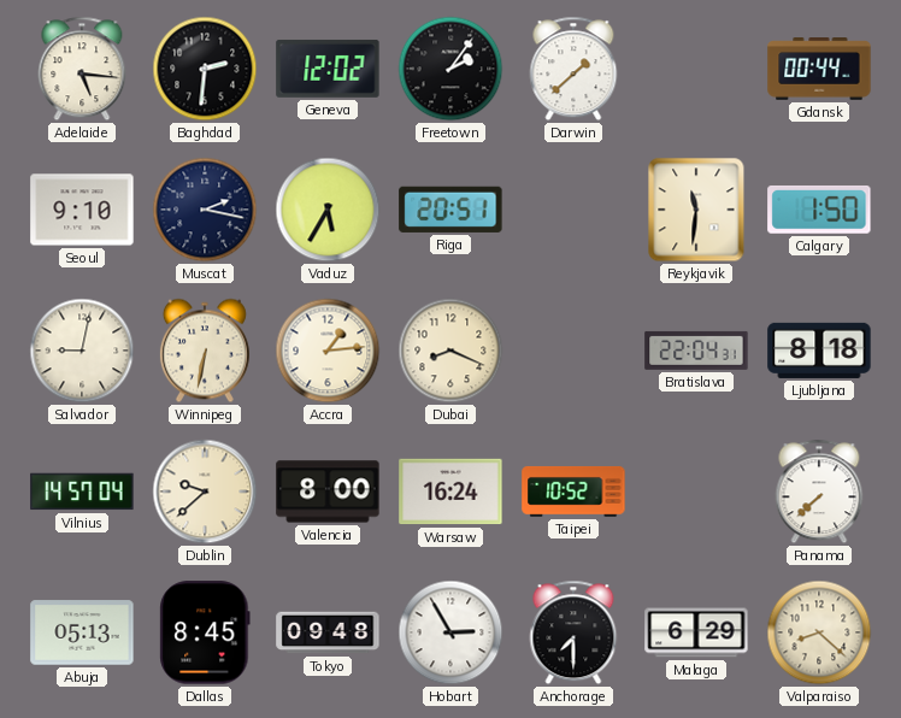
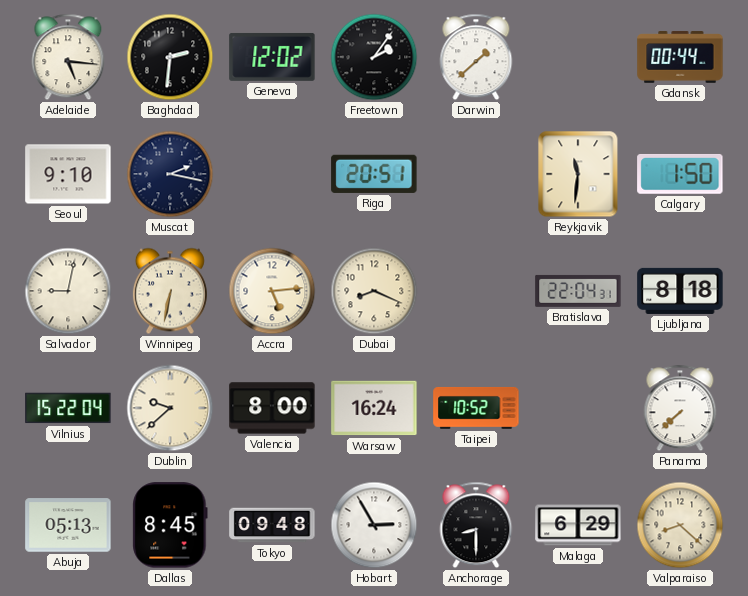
Vaduz: 5:35 -> none (328, 210)
Accra: 1:14 -> 5:14 (272, 291)
Vilnius: 14:57 -> 15:22 (68, 408)
Anchorage: 7:30 -> 8:30 (476, 525)
